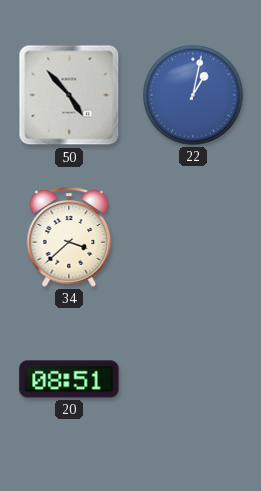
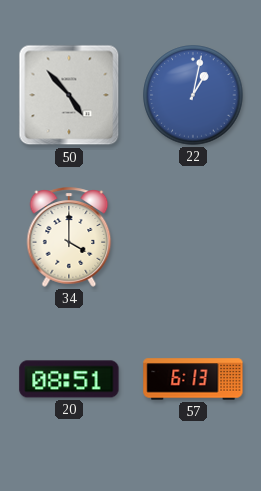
34: 3:38 -> 4:00 (69, 237)
57: none -> 6:13 (193, 379)
